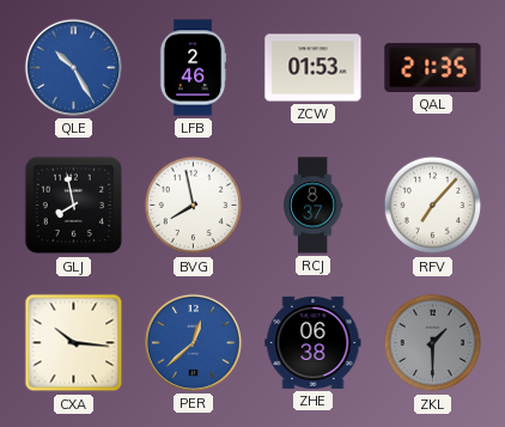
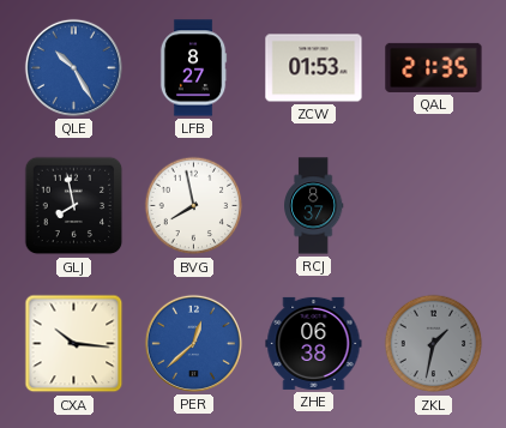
LFB: 2:46 -> 8:27 (193, 68)
RFV: 7:07 -> none (433, 206)
ZKL: 1:30 -> 1:32 (434, 344)
